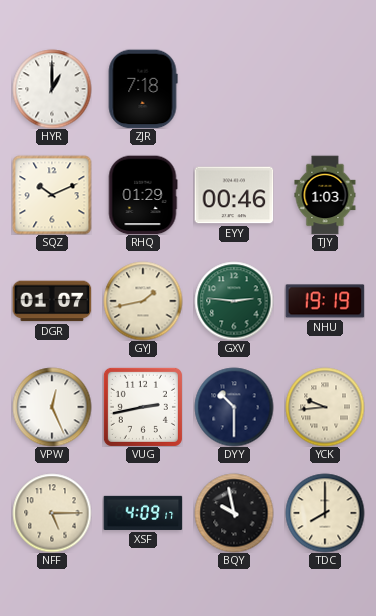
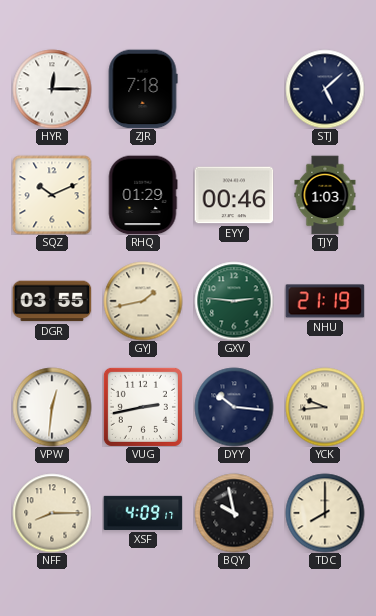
HYR: 1:00 -> 12:15 (52, 89)
STJ: none -> 5:08 (325, 89)
DGR: 01:07 -> 03:55 (52, 301)
NHU: 19:19 -> 21:19 (325, 301)
VPW: 12:26 -> 12:31 (52, 407)
DYY: 10:30 -> 10:16 (234, 407)
NFF: 5:15 -> 8:15 (52, 513)
